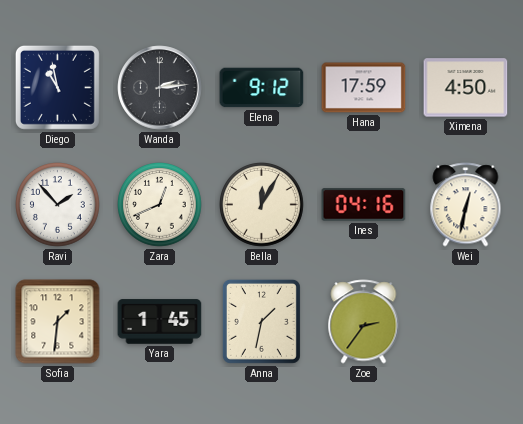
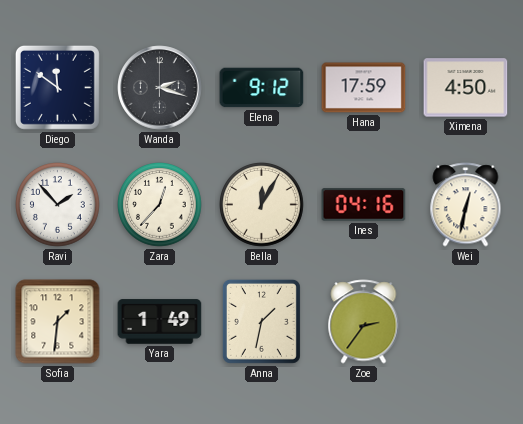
Diego: 10:58 -> 11:51 (57, 87)
Wanda: 2:14 -> 2:18 (160, 88)
Zara: 12:41 -> 12:37 (160, 205)
Yara: 1:45 -> 1:49 (160, 322)
